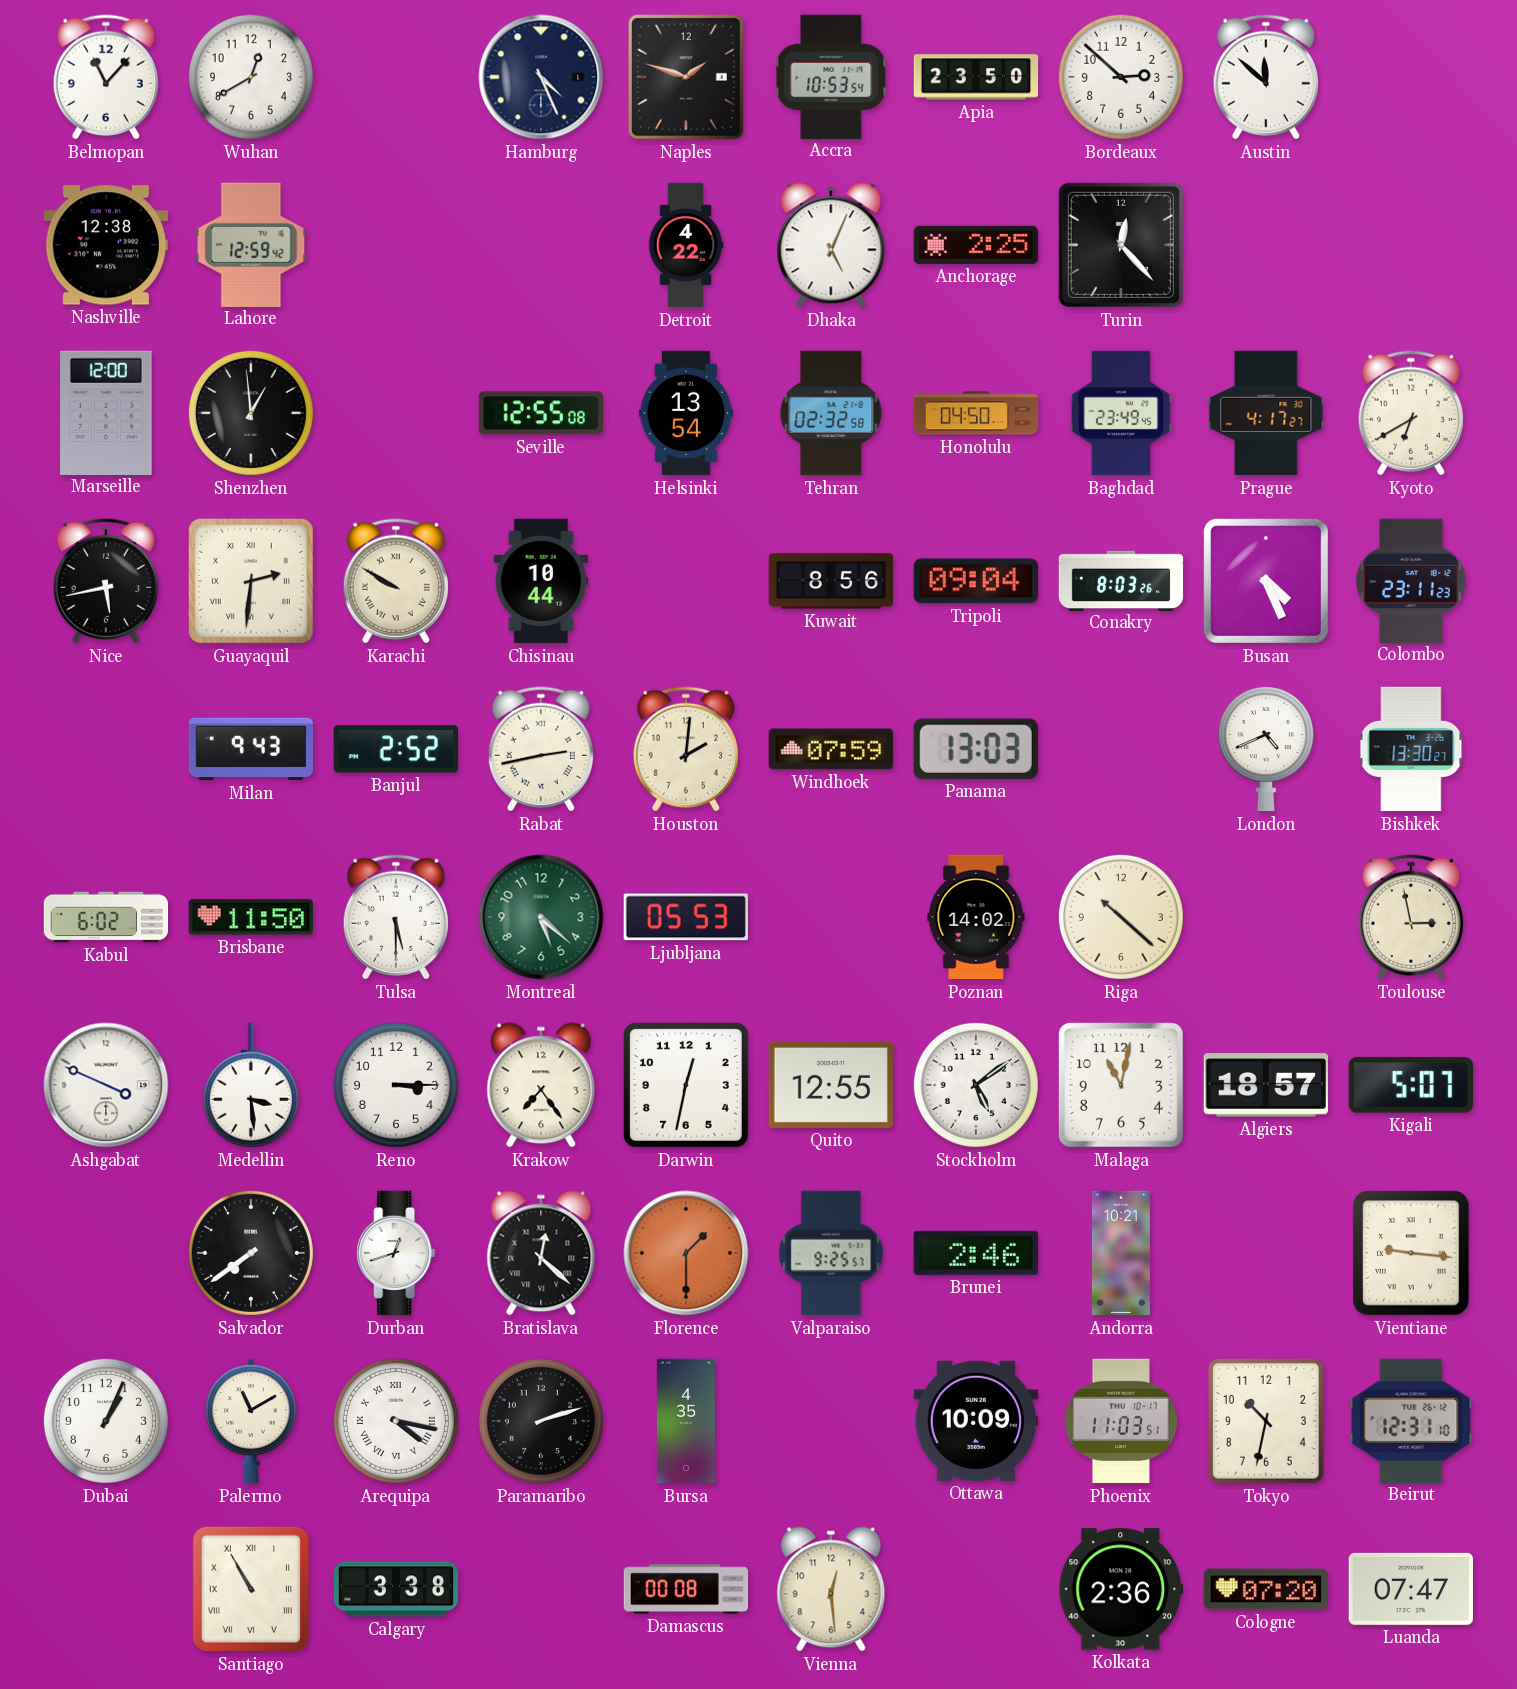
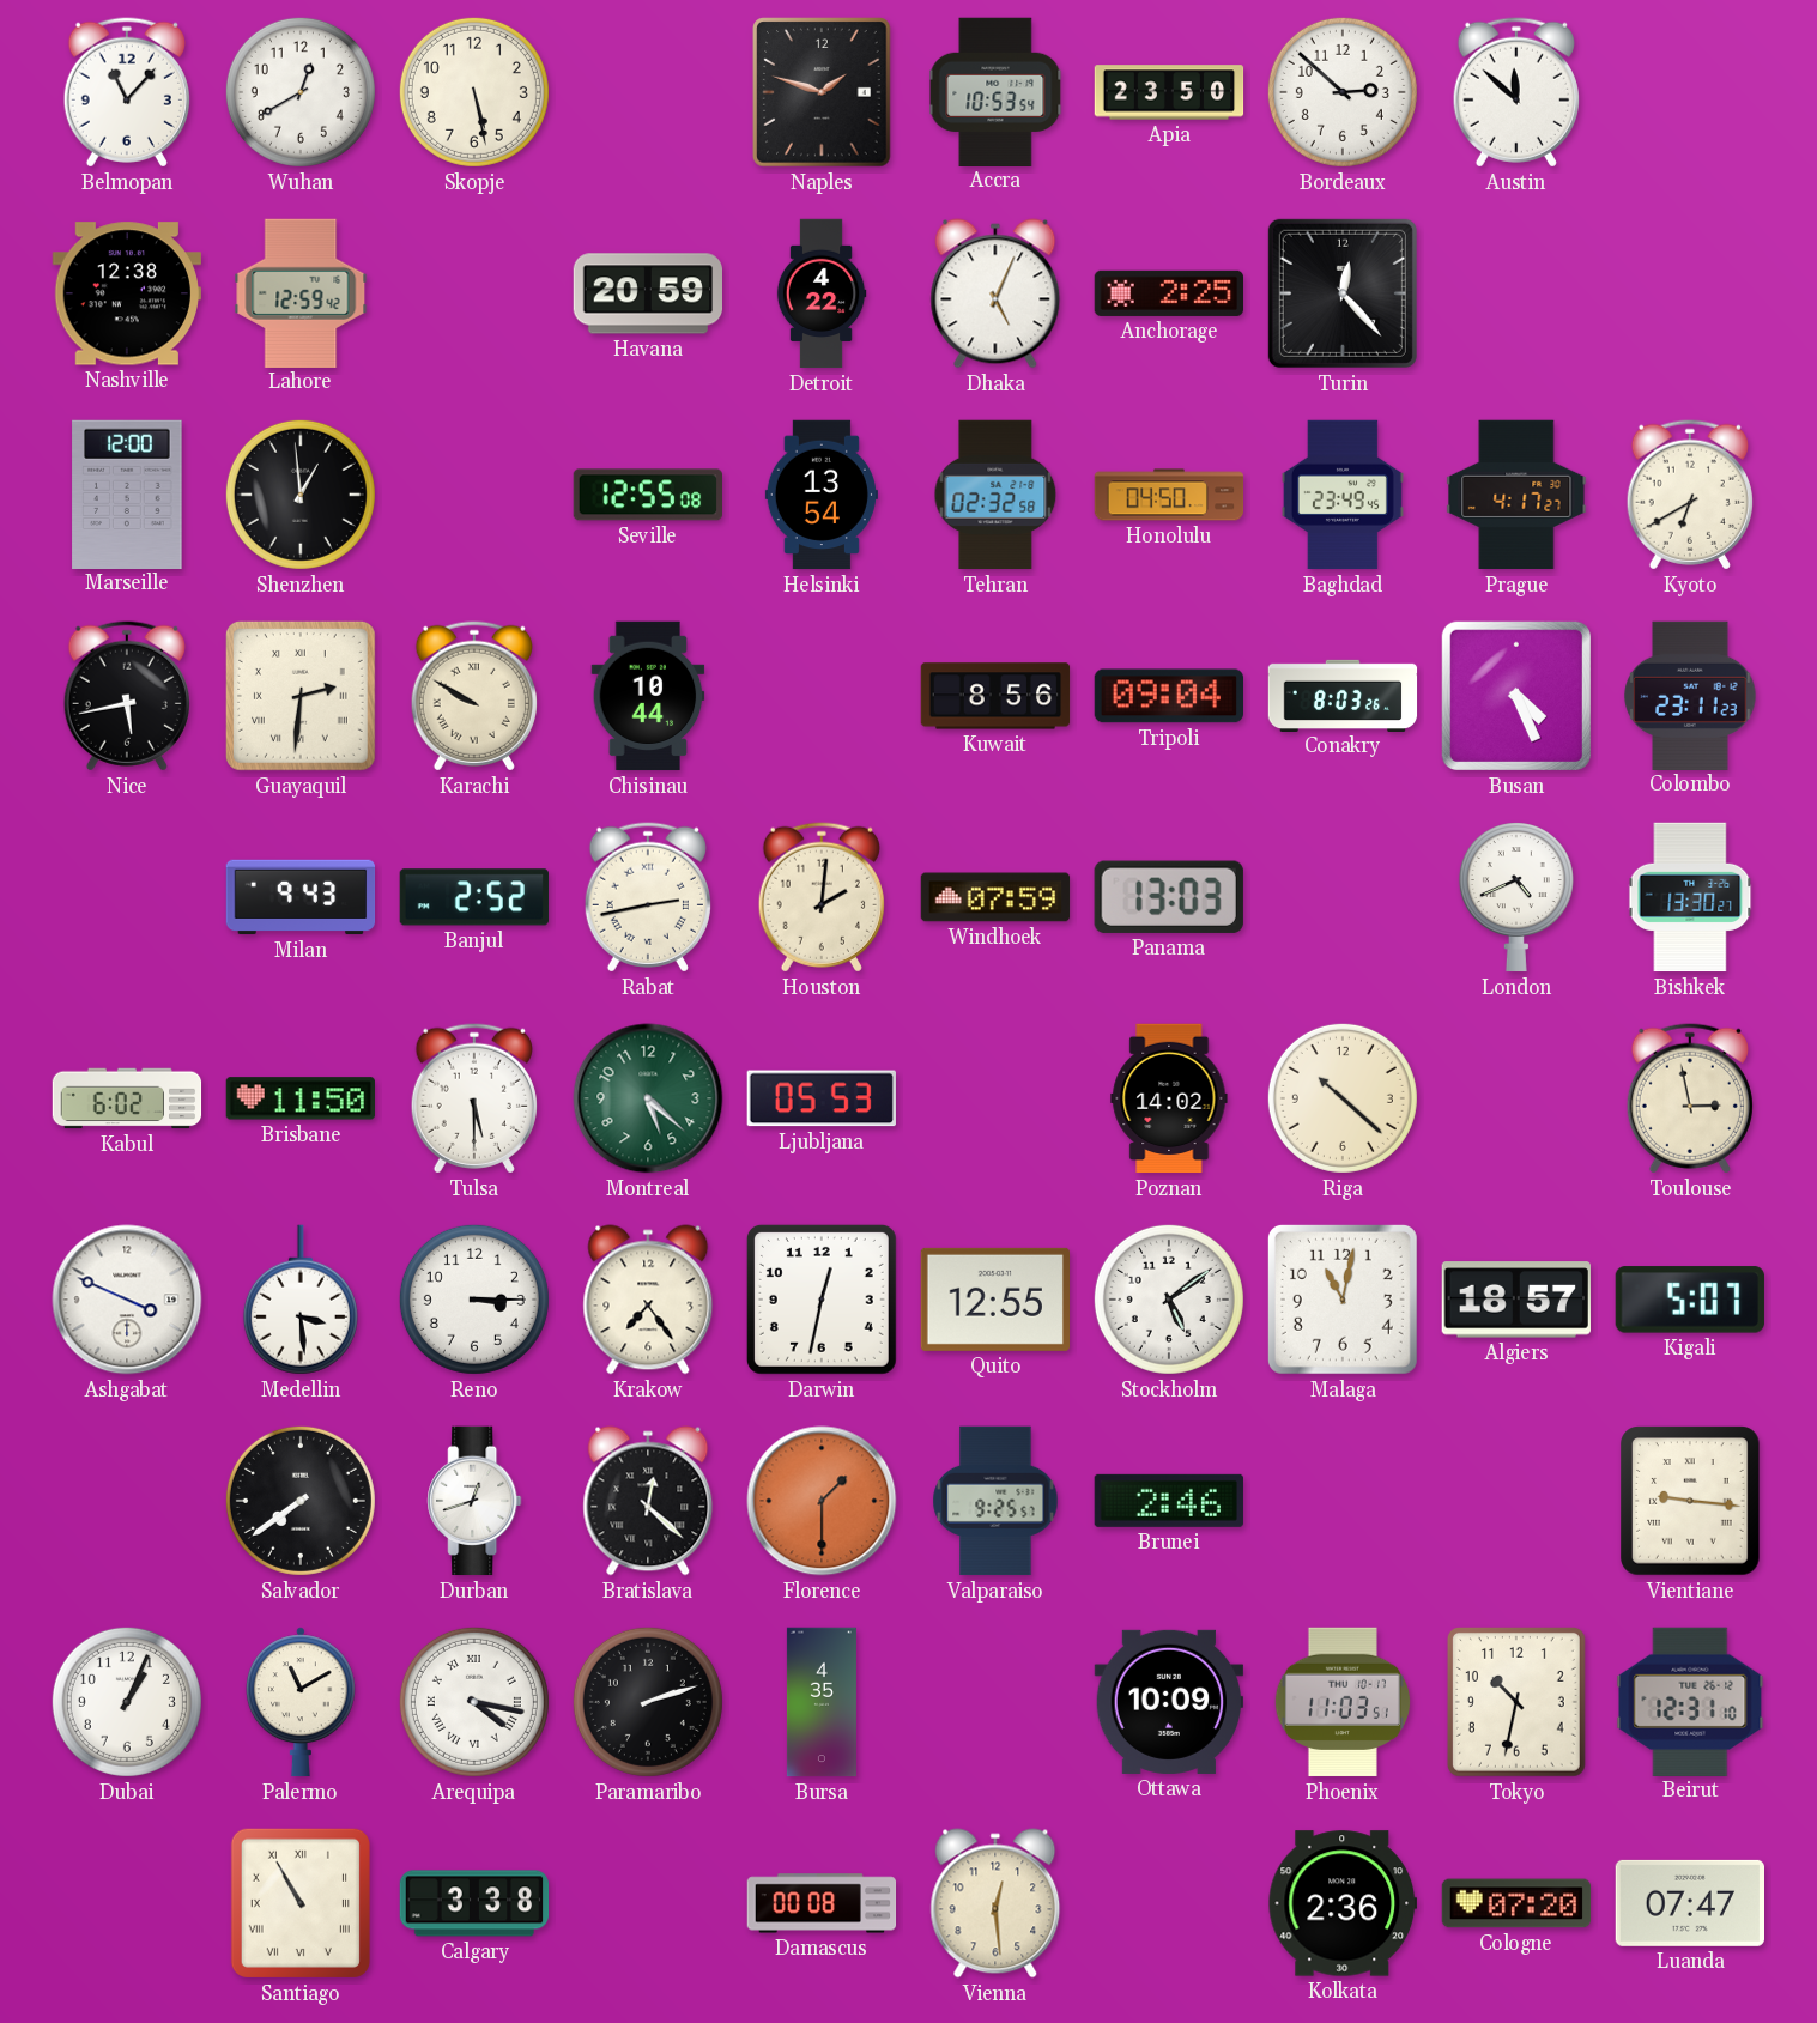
Skopje: none -> 5:28 (474, 92)
Hamburg: 4:26 -> none (541, 77)
Havana: none -> 20:59 (648, 293)
Andorra: 10:21 -> none (1121, 1253)
